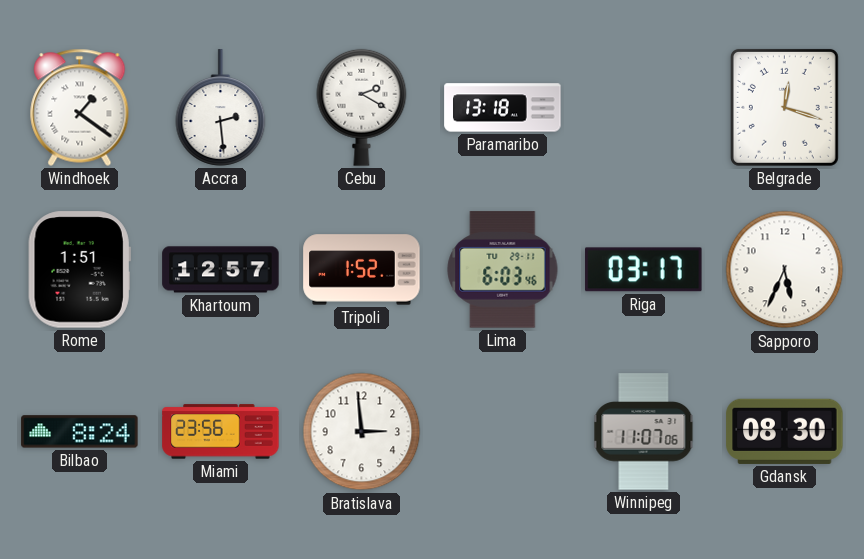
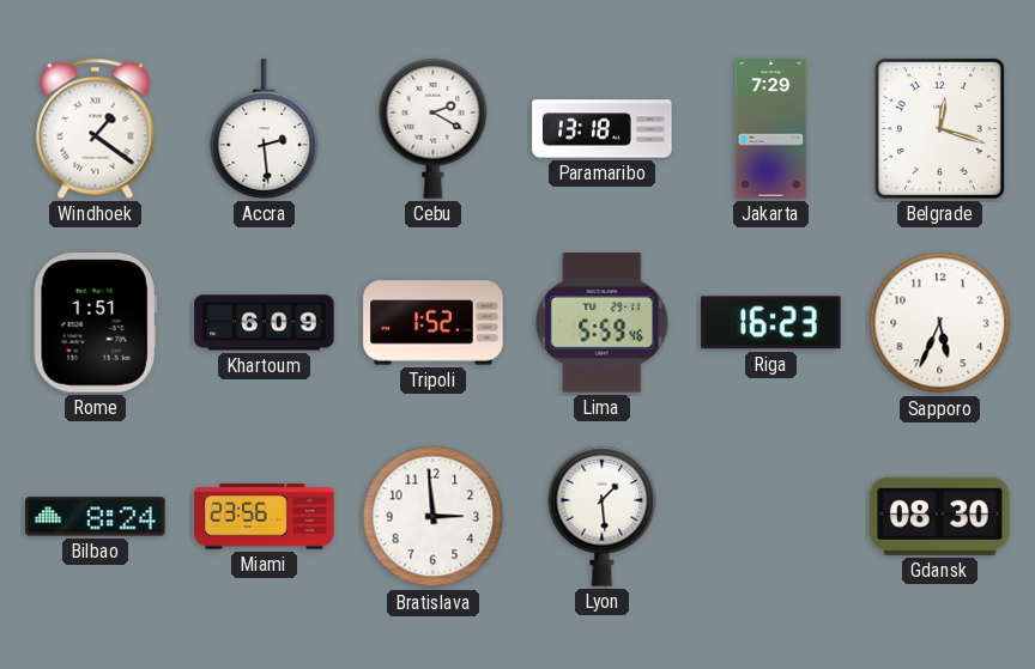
Jakarta: none -> 7:29 (771, 129)
Khartoum: 12:57 -> 6:09 (265, 323)
Lima: 6:03 -> 5:59 (603, 323)
Riga: 03:17 -> 16:23 (771, 323)
Lyon: none -> 1:29 (603, 516)
Winnipeg: 11:07 -> none (644, 432)
